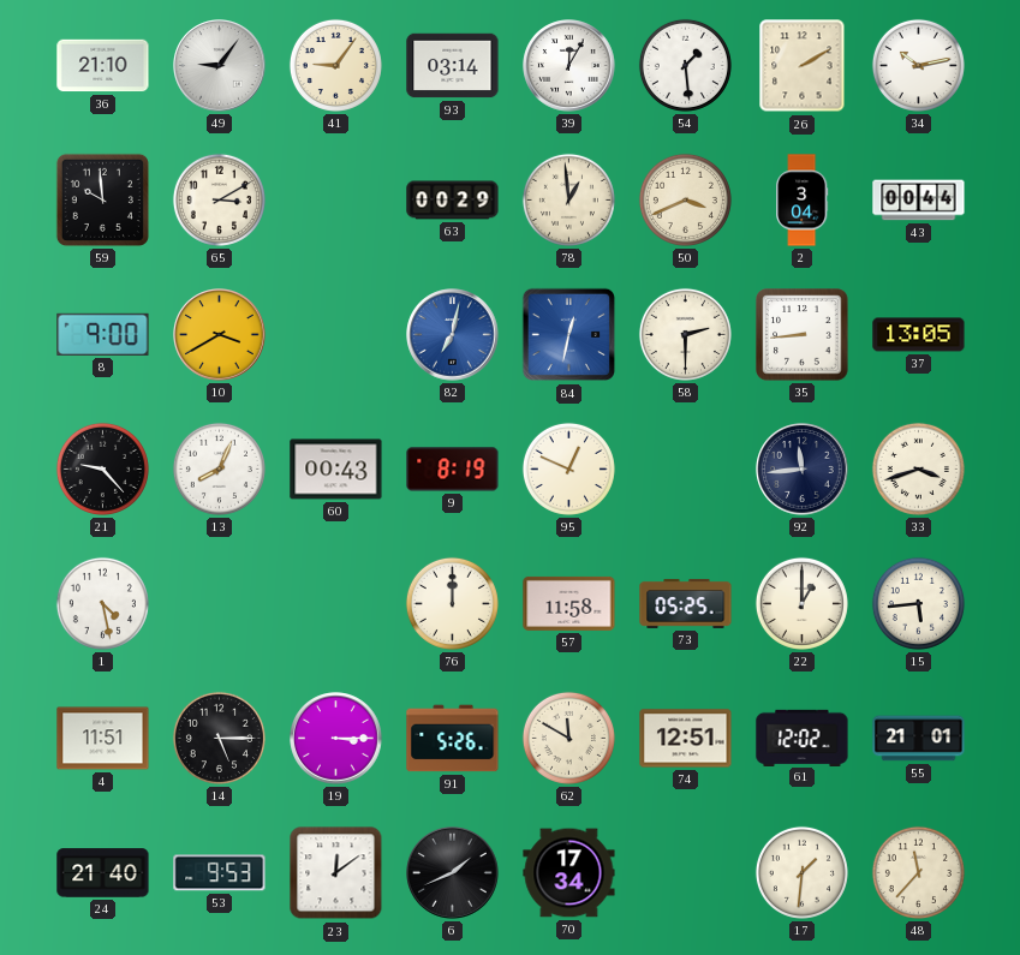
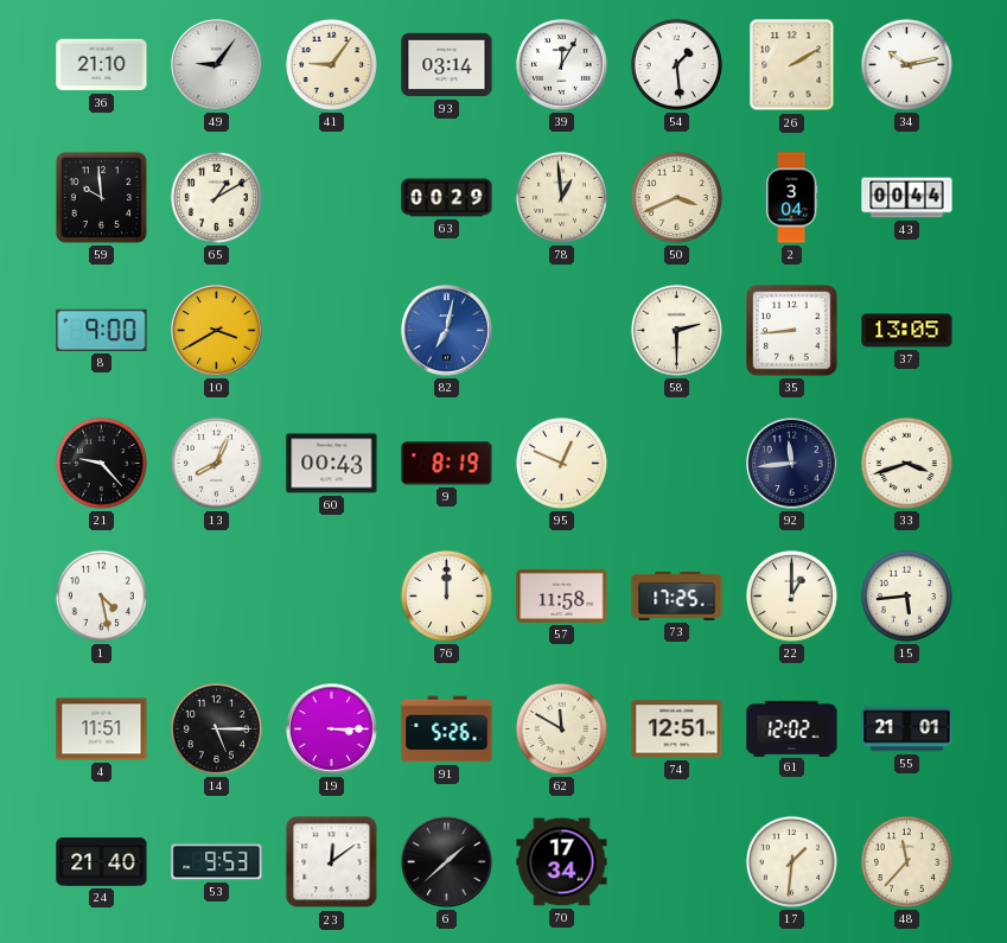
65: 3:10 -> 1:10 (216, 197)
84: 12:32 -> none (569, 335)
73: 05:25 -> 17:25 (677, 595)
6: 1:41 -> 1:38 (447, 862)
